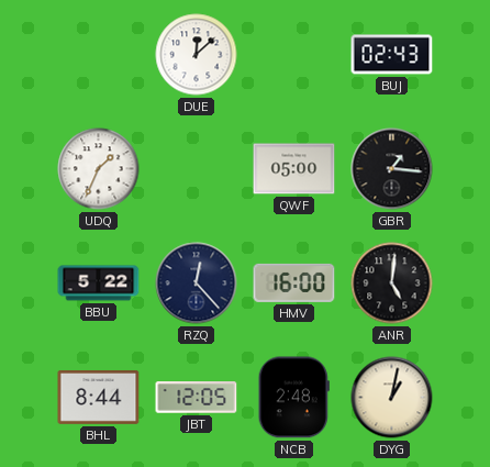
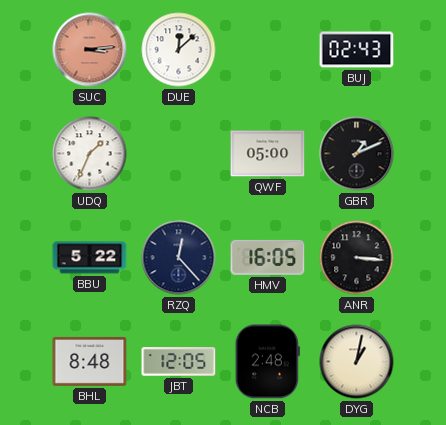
SUC: none -> 3:14 (90, 50)
GBR: 1:16 -> 1:11 (357, 154)
HMV: 16:00 -> 16:05 (268, 257)
ANR: 5:01 -> 3:16 (357, 258)
BHL: 8:44 -> 8:48 (90, 361)
